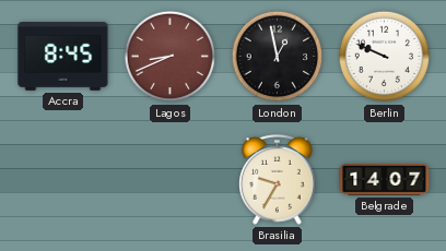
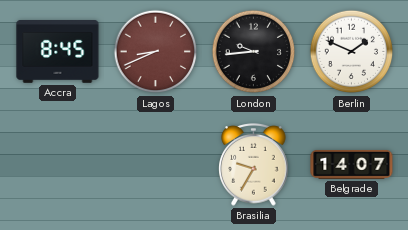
London: 12:58 -> 9:44 (254, 52)
Berlin: 9:49 -> 1:49 (352, 52)
